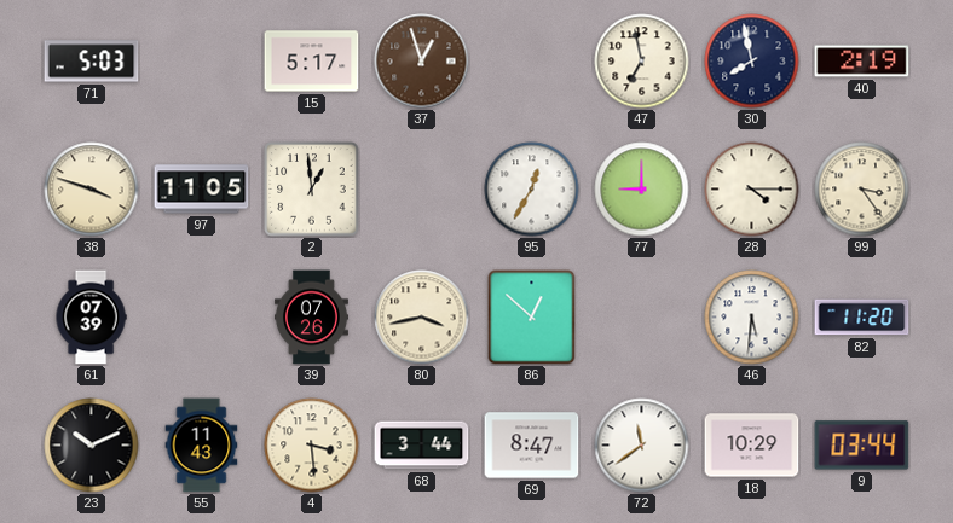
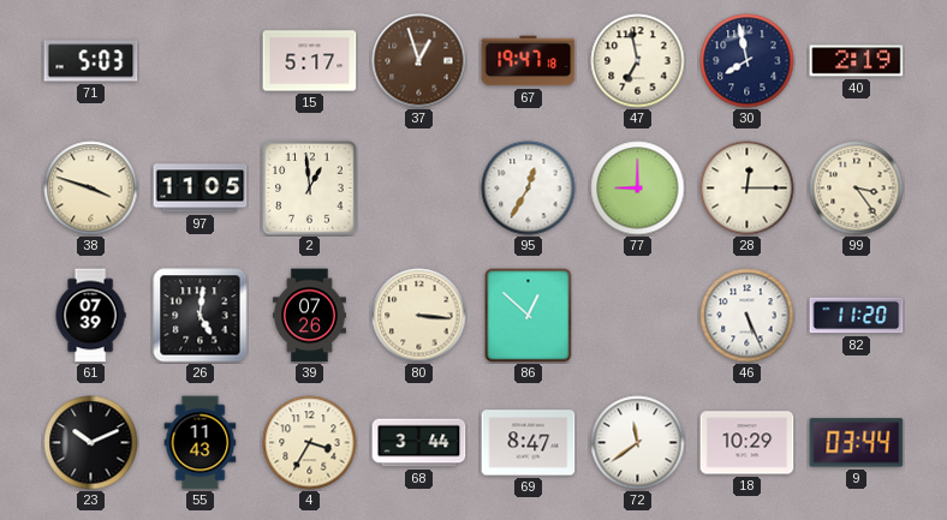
67: none -> 19:47 (529, 61)
28: 4:15 -> 12:15 (748, 189)
26: none -> 5:01 (201, 316)
80: 3:43 -> 3:16 (419, 316)
46: 5:31 -> 5:26 (748, 316)
4: 3:29 -> 3:35 (310, 443)
